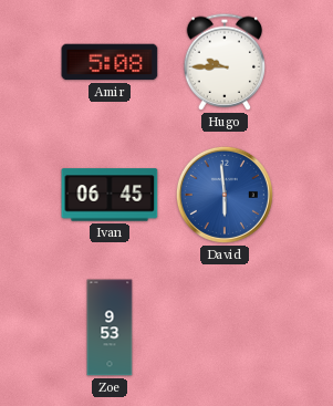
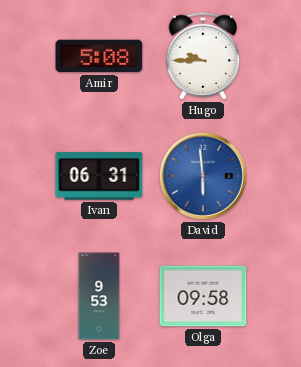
Ivan: 06:45 -> 06:31 (99, 176)
Olga: none -> 09:58 (203, 296)
